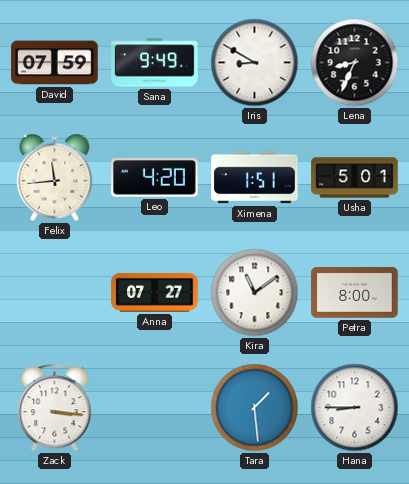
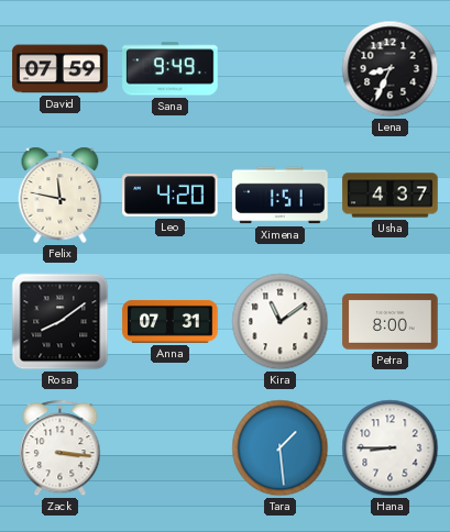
Iris: 8:50 -> none (255, 63)
Felix: 11:44 -> 11:47 (61, 195)
Usha: 5:01 -> 4:37 (391, 196)
Rosa: none -> 8:09 (61, 322)
Anna: 07:27 -> 07:31 (171, 321)
